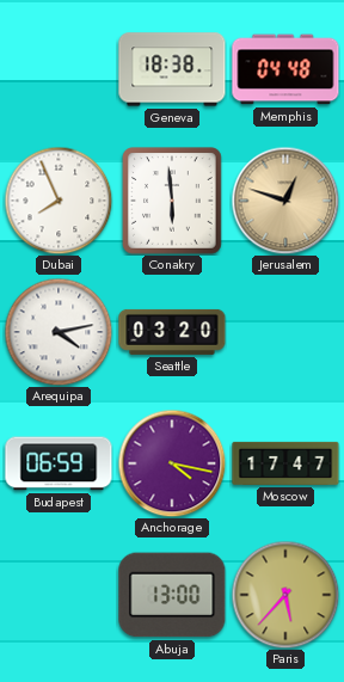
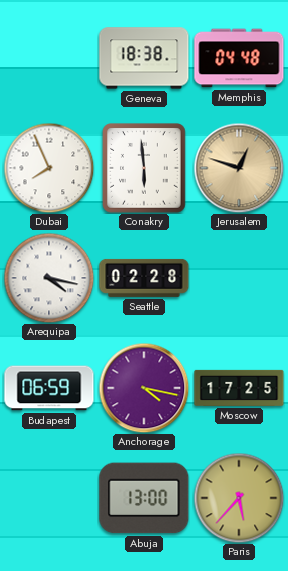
Arequipa: 4:13 -> 4:17 (49, 278)
Seattle: 03:20 -> 02:28 (144, 278)
Moscow: 17:47 -> 17:25 (239, 388)
